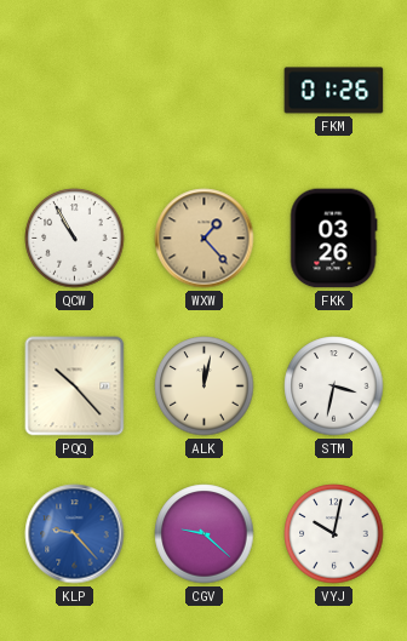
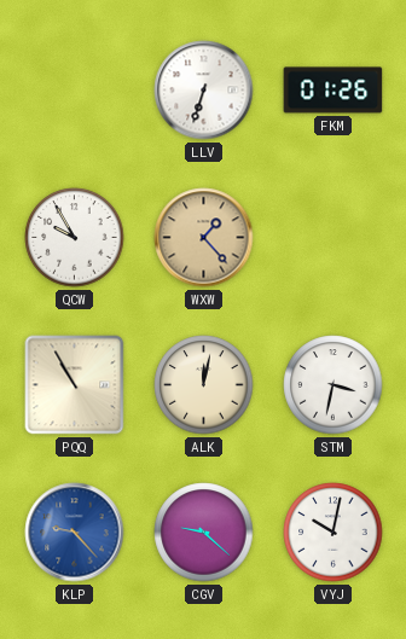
LLV: none -> 6:33 (204, 91)
QCW: 10:55 -> 9:55 (75, 238)
FKK: 03:26 -> none (333, 239)
PQQ: 10:23 -> 10:55 (75, 385)
